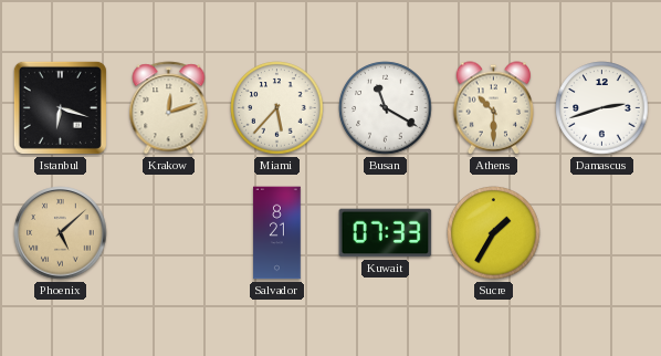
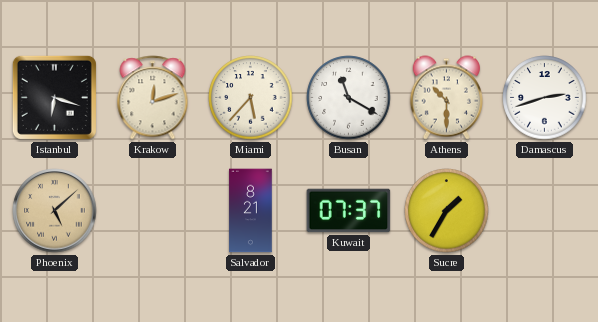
Kuwait: 07:33 -> 07:37 (349, 211)
